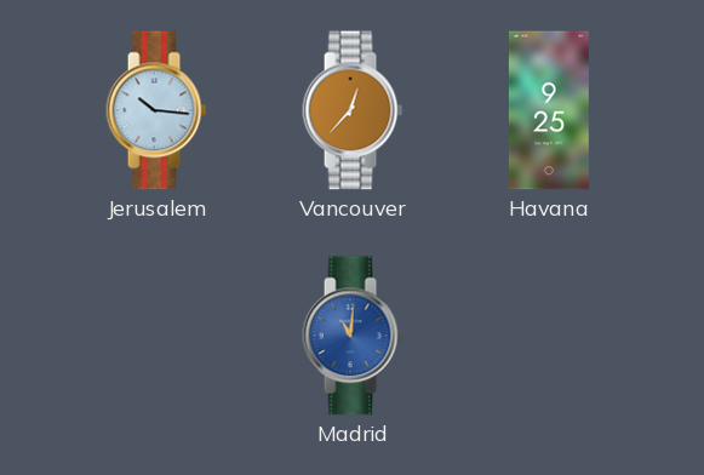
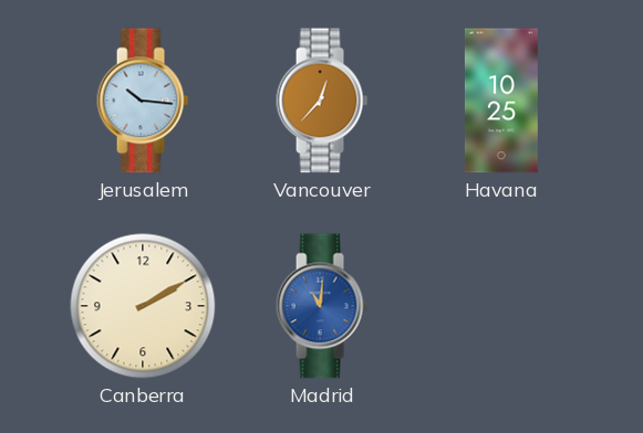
Havana: 9:25 -> 10:25 (501, 101)
Canberra: none -> 2:10 (143, 306)
